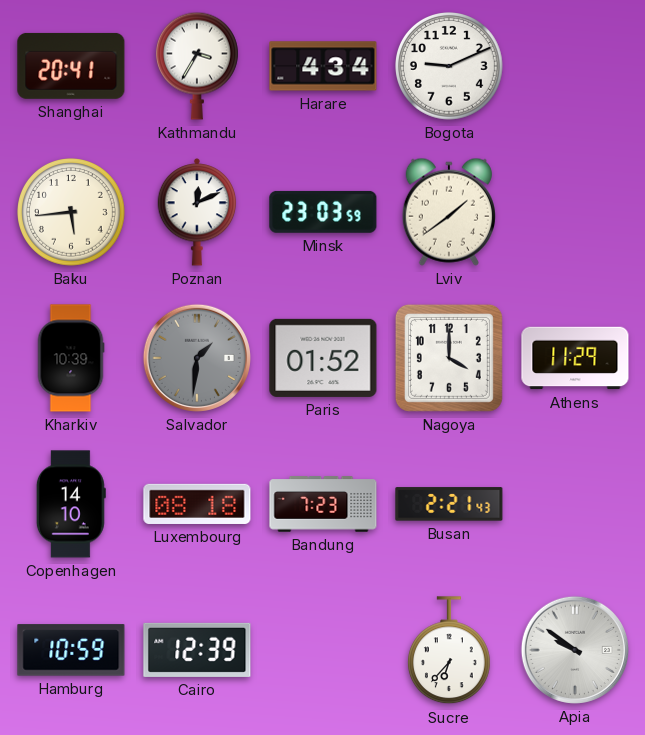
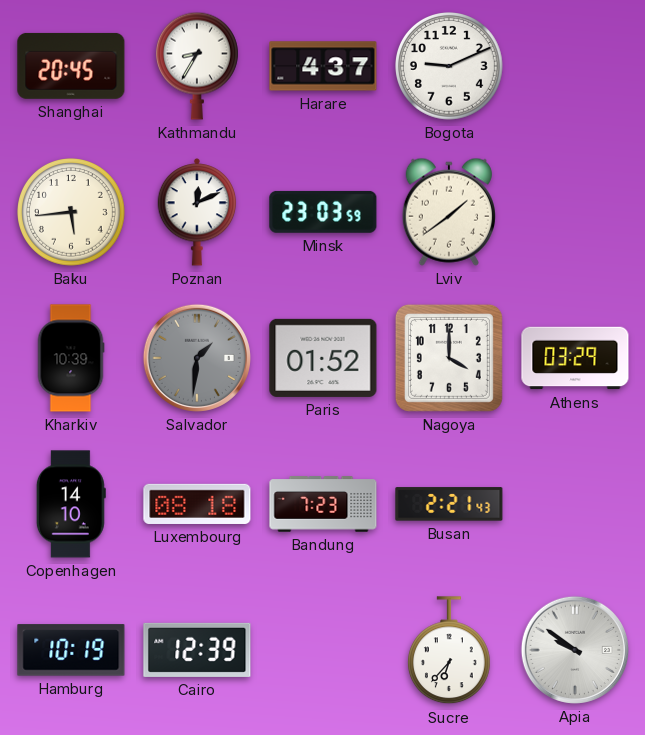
Shanghai: 20:41 -> 20:45 (71, 66)
Kathmandu: 3:35 -> 8:35 (197, 66)
Harare: 4:34 -> 4:37 (323, 66)
Athens: 11:29 -> 03:29 (575, 358)
Hamburg: 10:59 -> 10:19 (71, 650)
